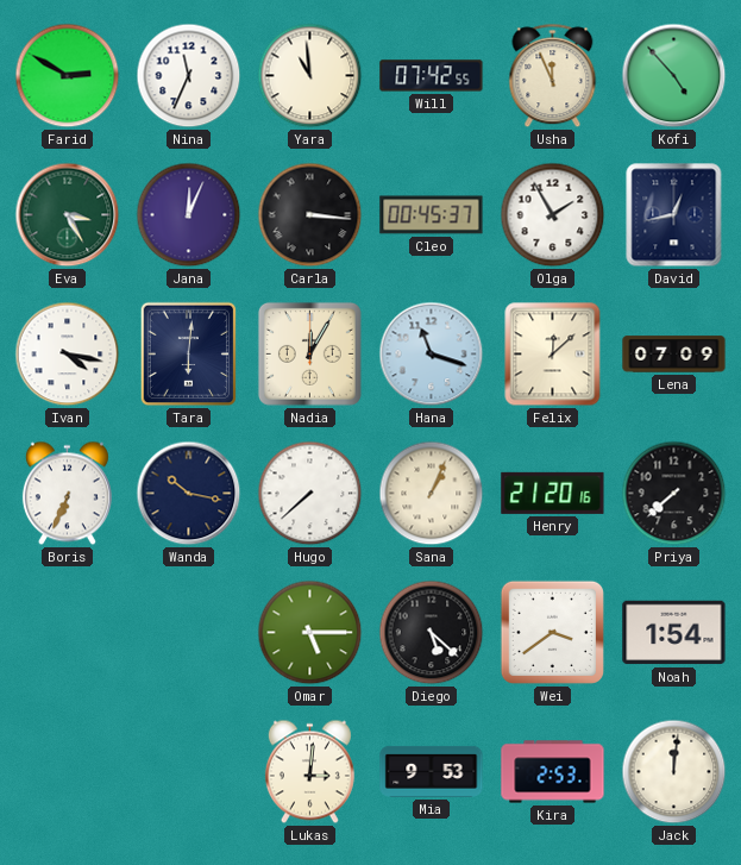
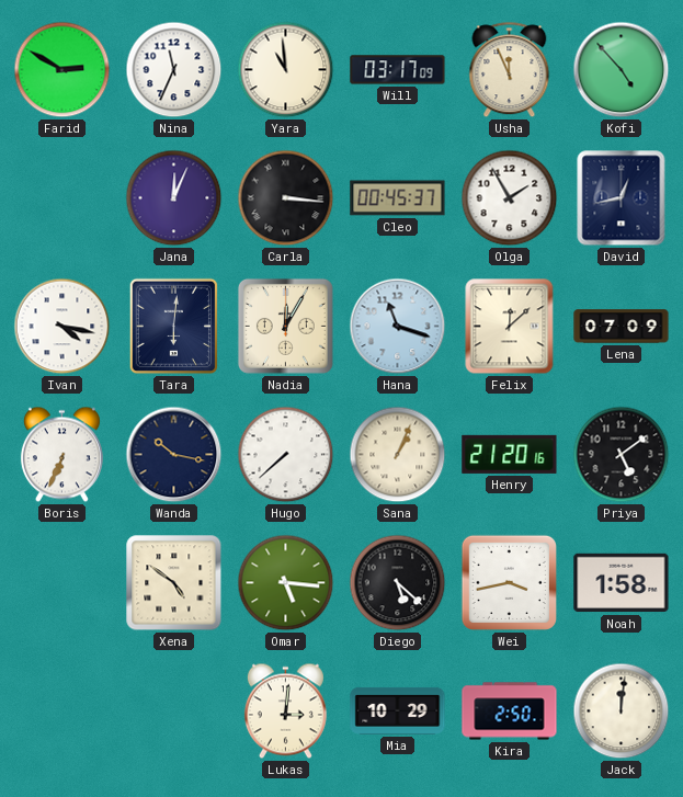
Will: 07:42 -> 03:17 (398, 70)
Eva: 3:25 -> none (68, 215)
Priya: 7:38 -> 5:09 (622, 455)
Xena: none -> 4:51 (174, 583)
Omar: 5:15 -> 5:16 (286, 583)
Wei: 3:39 -> 3:43 (509, 582)
Noah: 1:54 -> 1:58 (622, 583)
Mia: 9:53 -> 10:29 (398, 710)
Kira: 2:53 -> 2:50 (510, 711)
